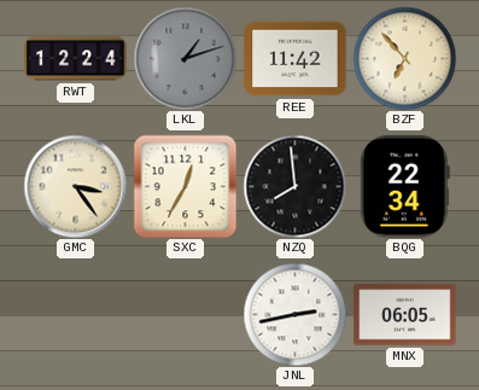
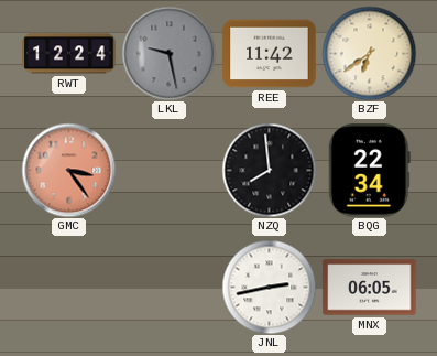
LKL: 1:12 -> 9:28 (168, 53)
BZF: 6:53 -> 6:39 (369, 53)
GMC dial: cream -> salmon (68, 170)
SXC: 12:35 -> none (185, 186)
